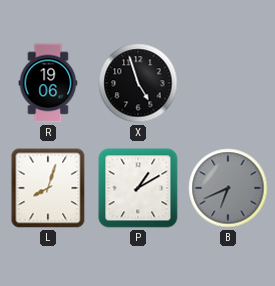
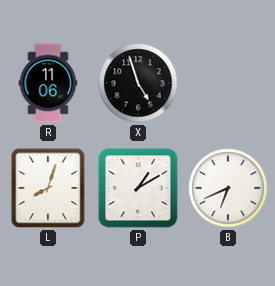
R: 19:06 -> 11:06 (48, 83)
B dial: grey -> white (228, 188)
